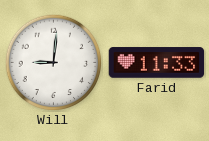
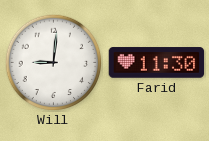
Farid: 11:33 -> 11:30 (157, 63)
